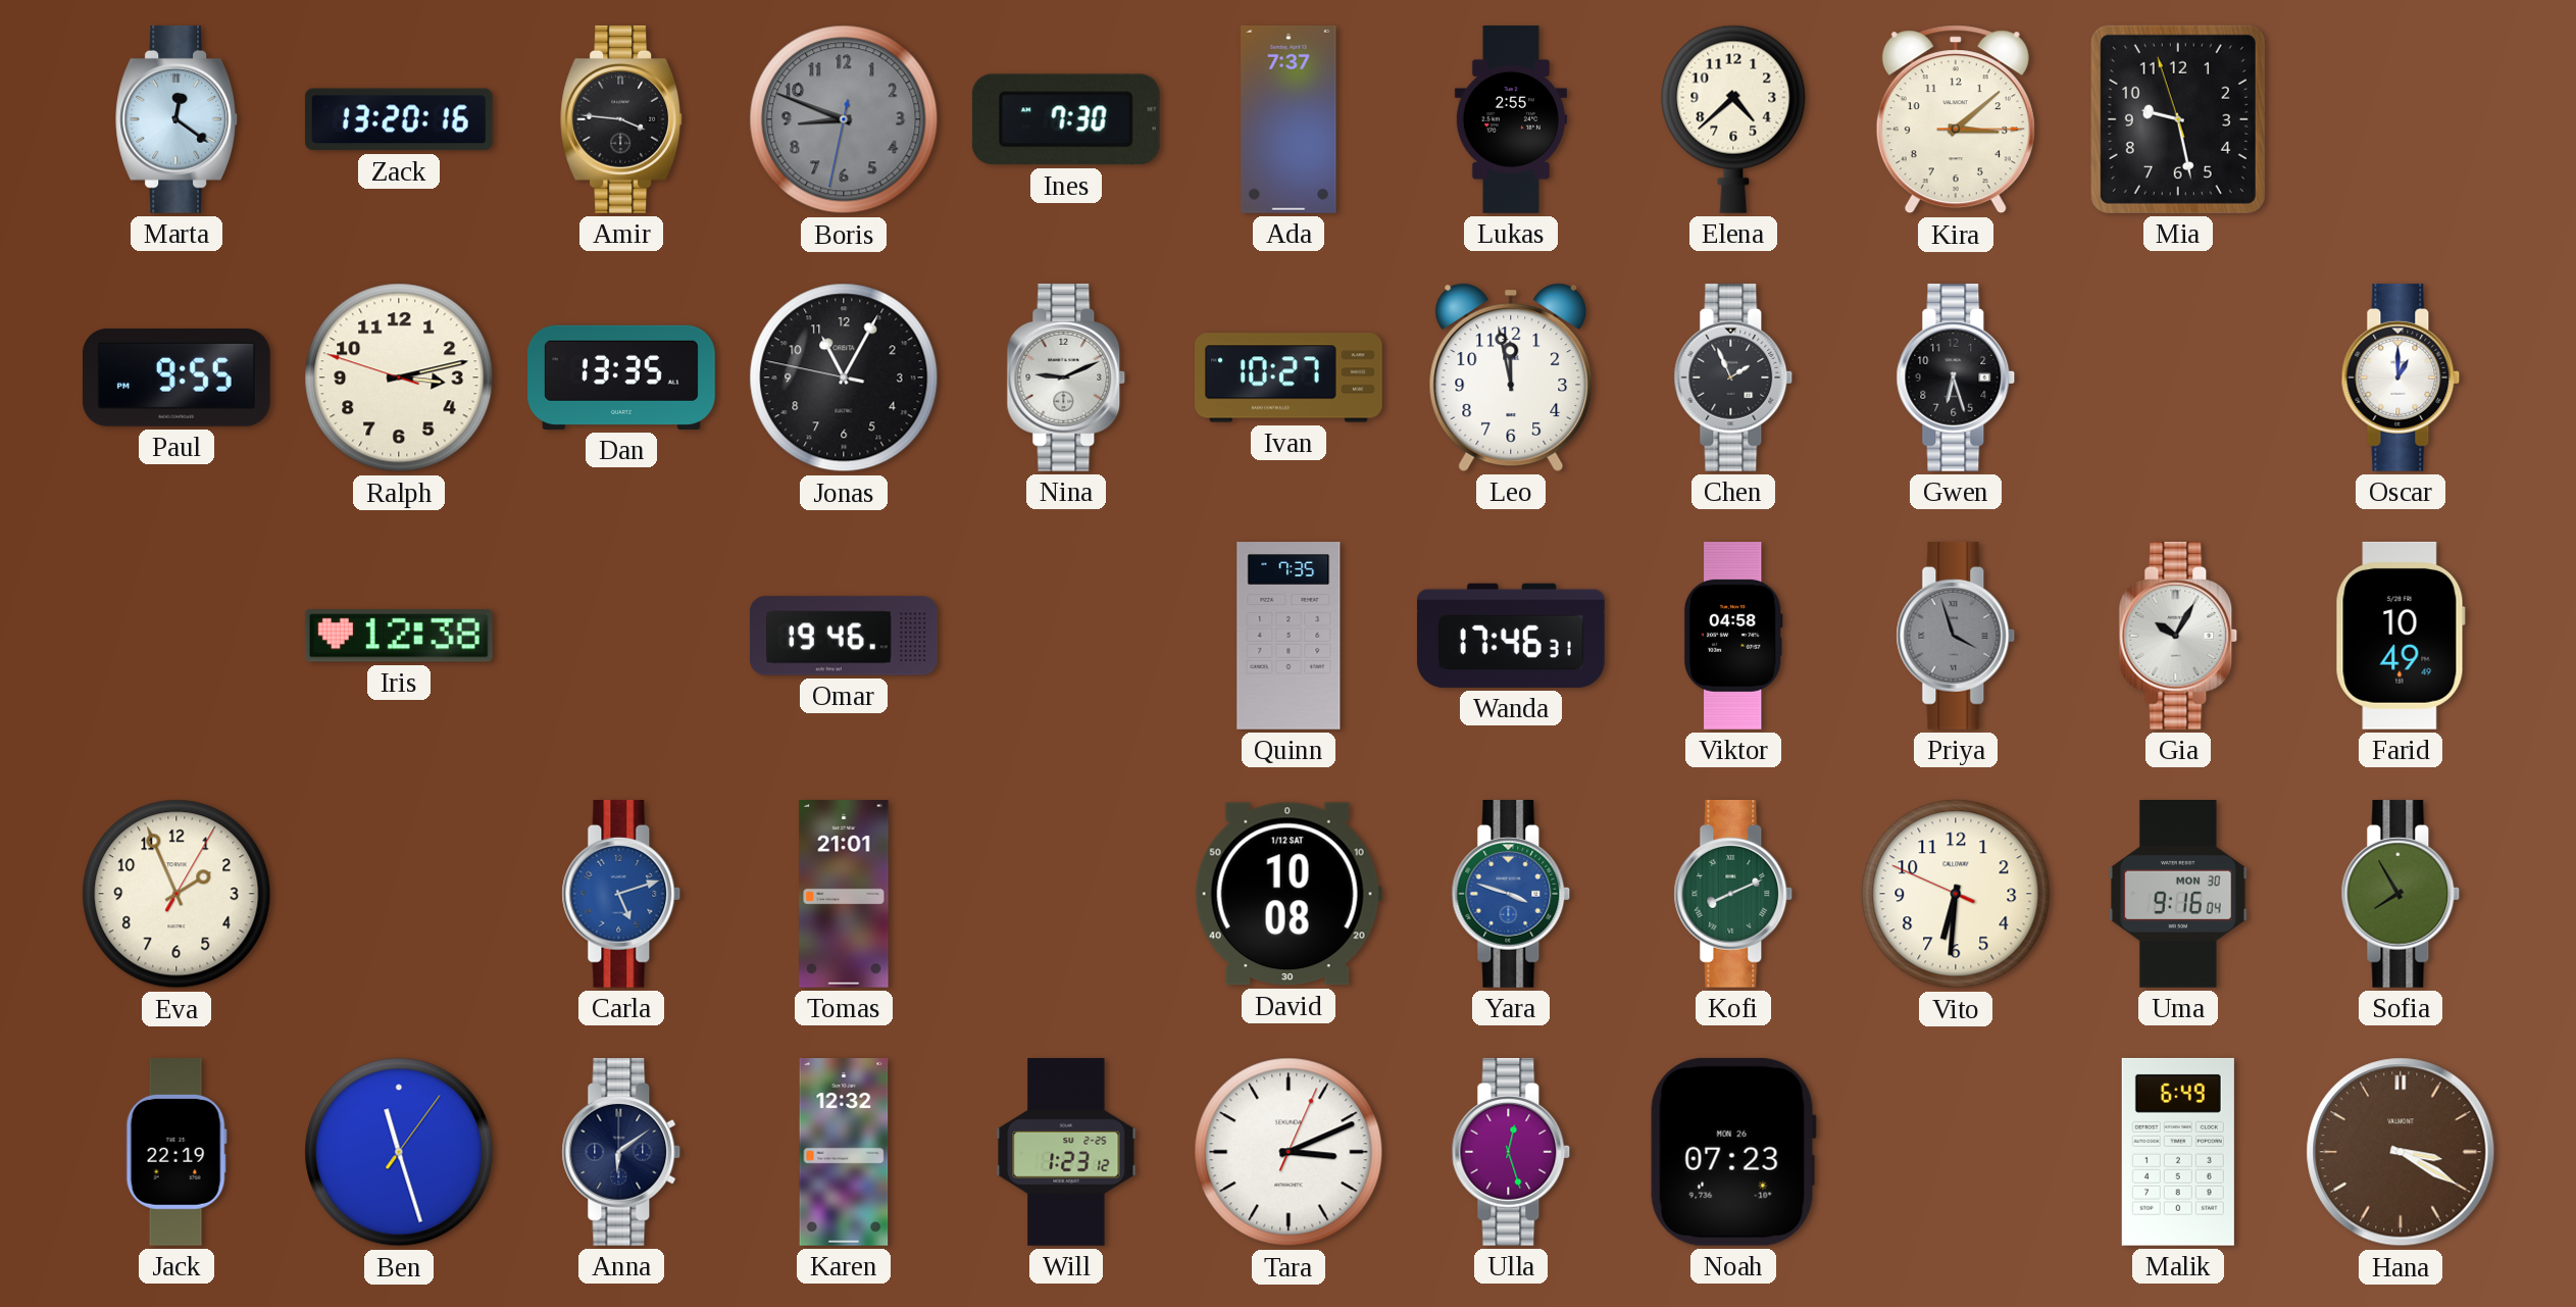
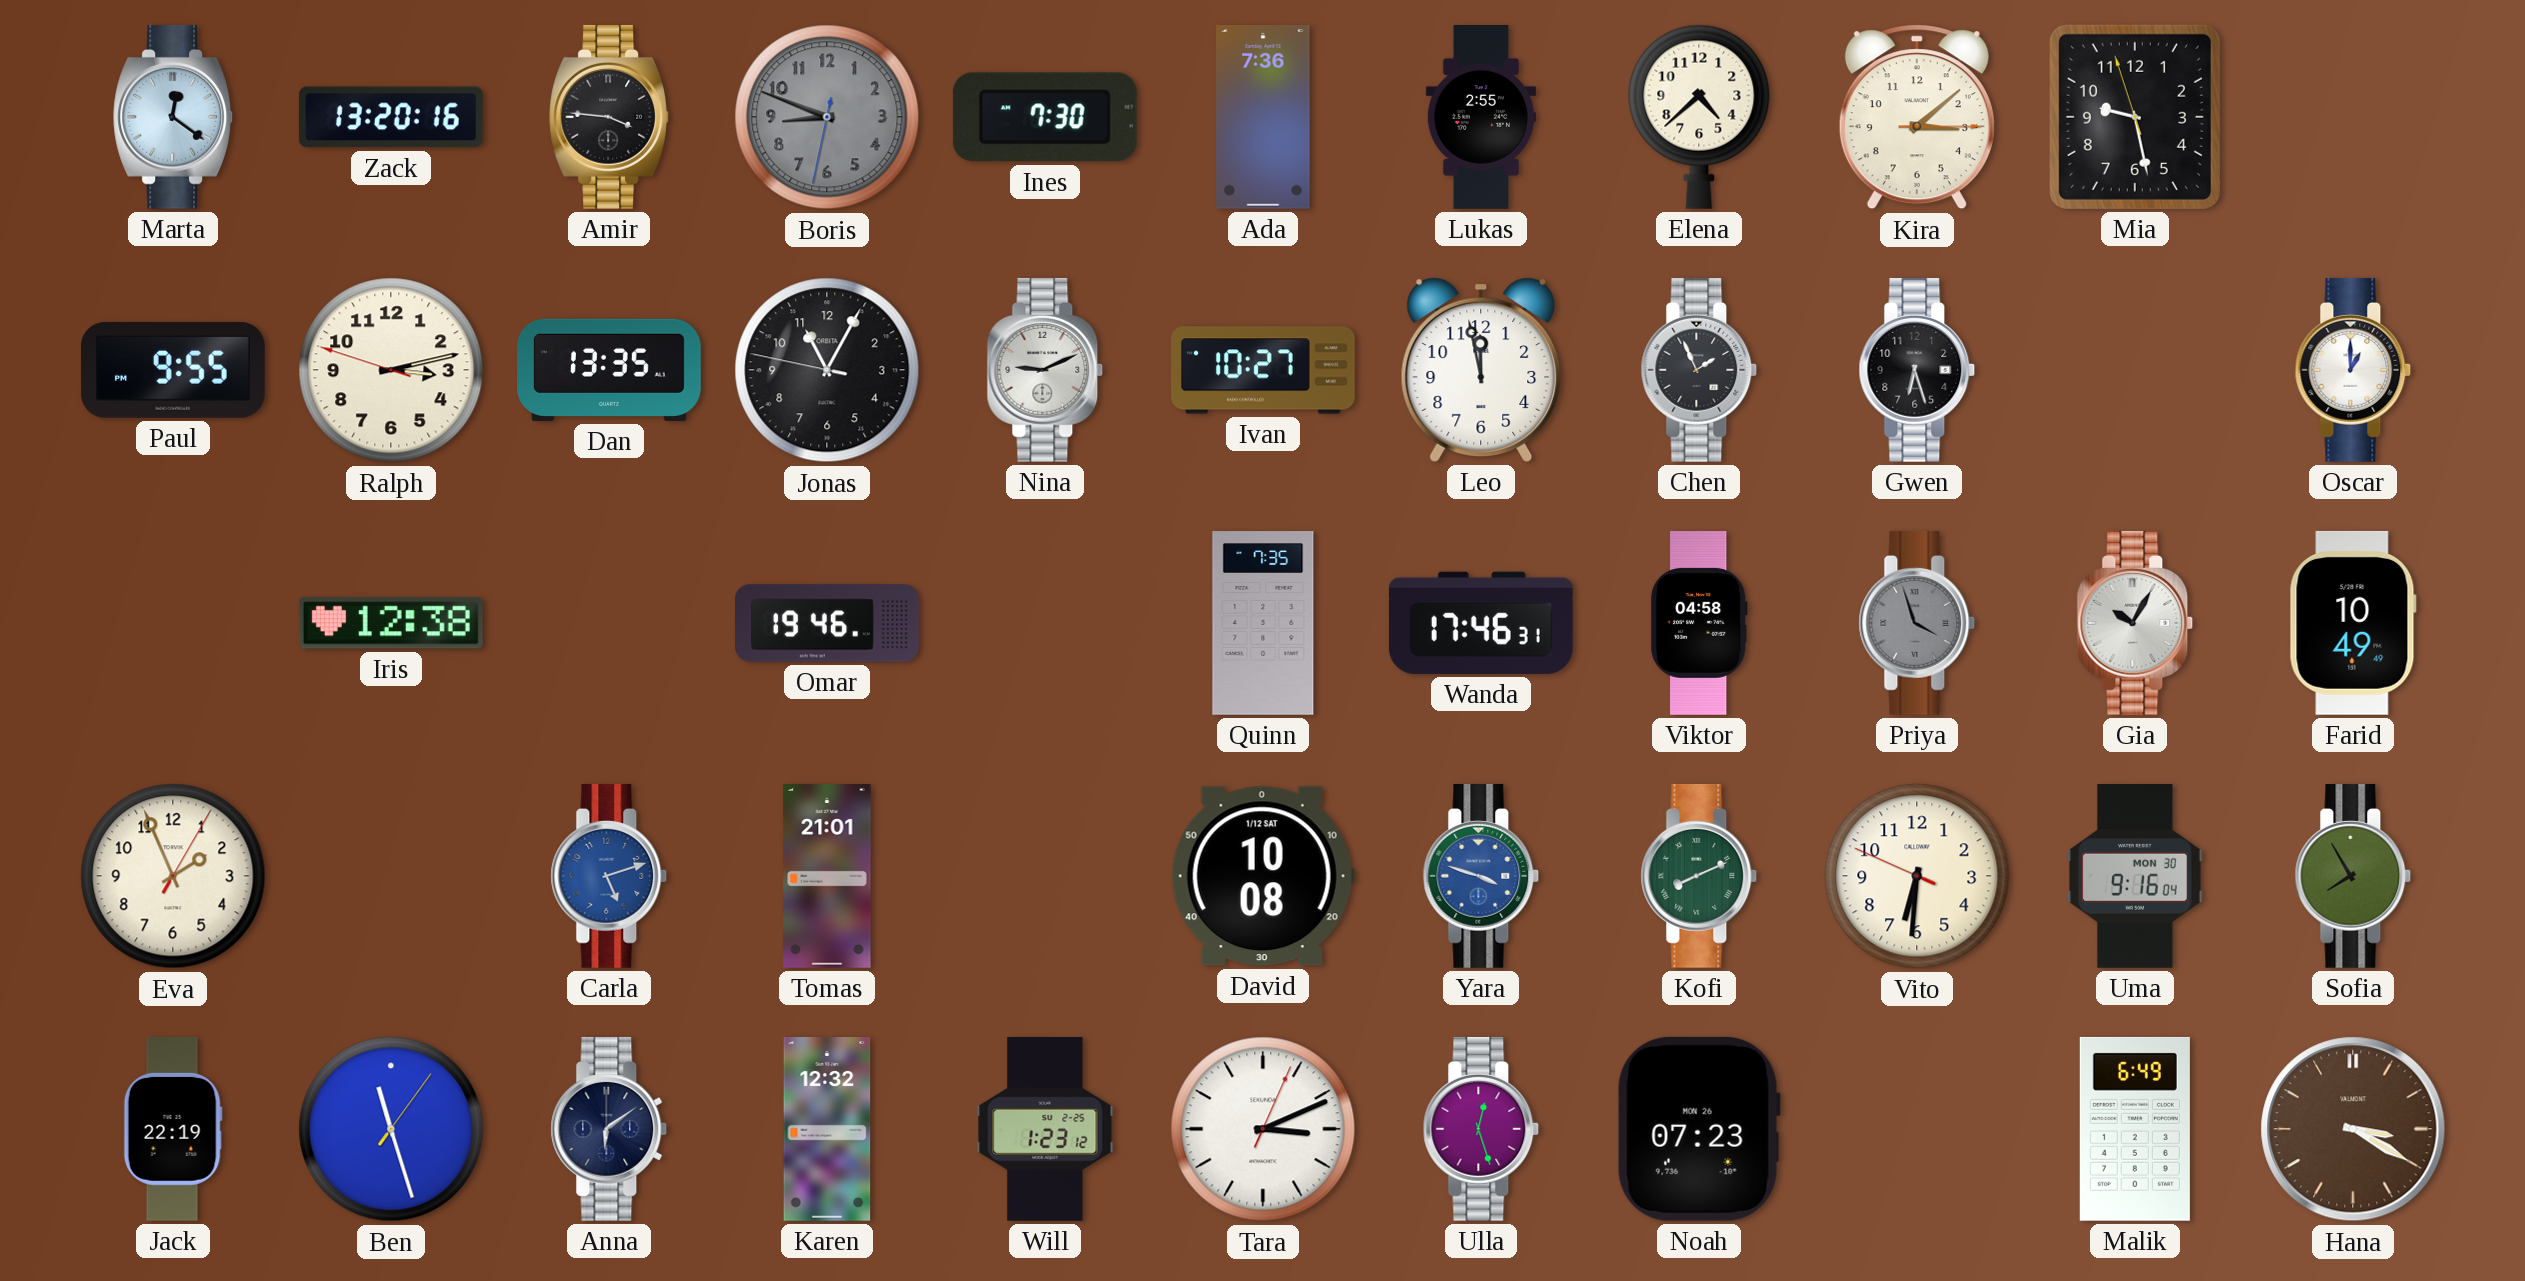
Ada: 7:37 -> 7:36 (1263, 117)
